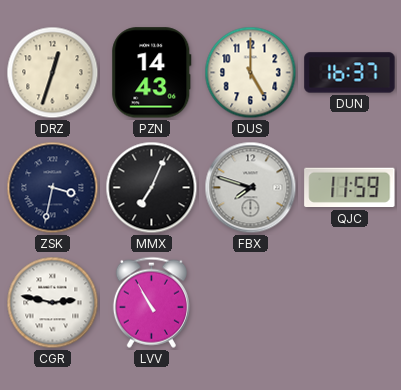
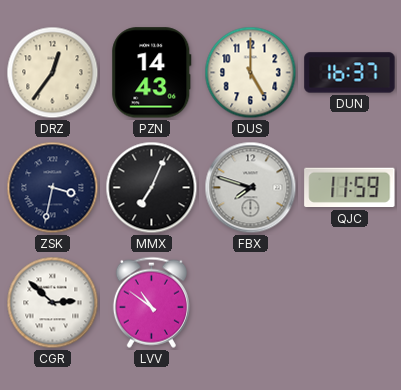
DRZ: 12:33 -> 12:36 (53, 73)
CGR: 2:47 -> 2:52 (53, 303)
LVV: 10:55 -> 10:51 (151, 302)
